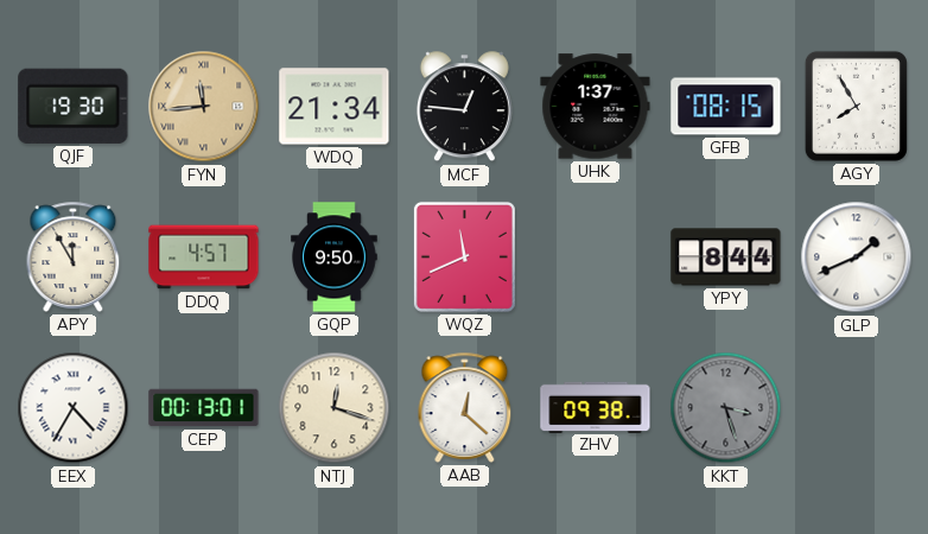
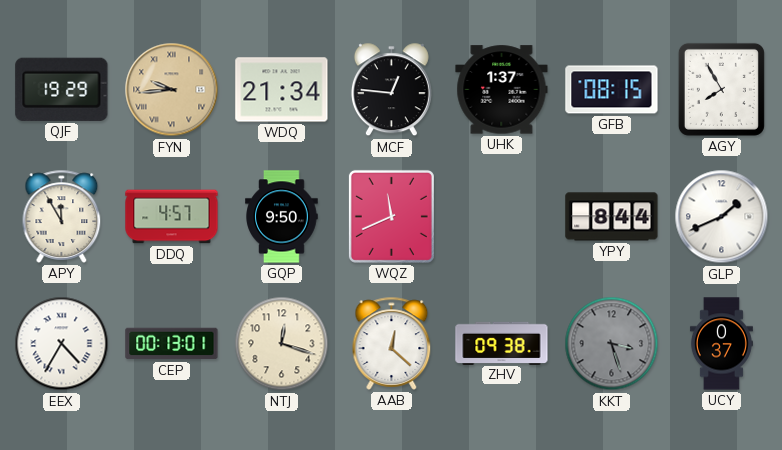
QJF: 19:30 -> 19:29 (62, 89)
FYN: 11:44 -> 9:44 (172, 90)
UCY: none -> 0:37 (721, 344)
